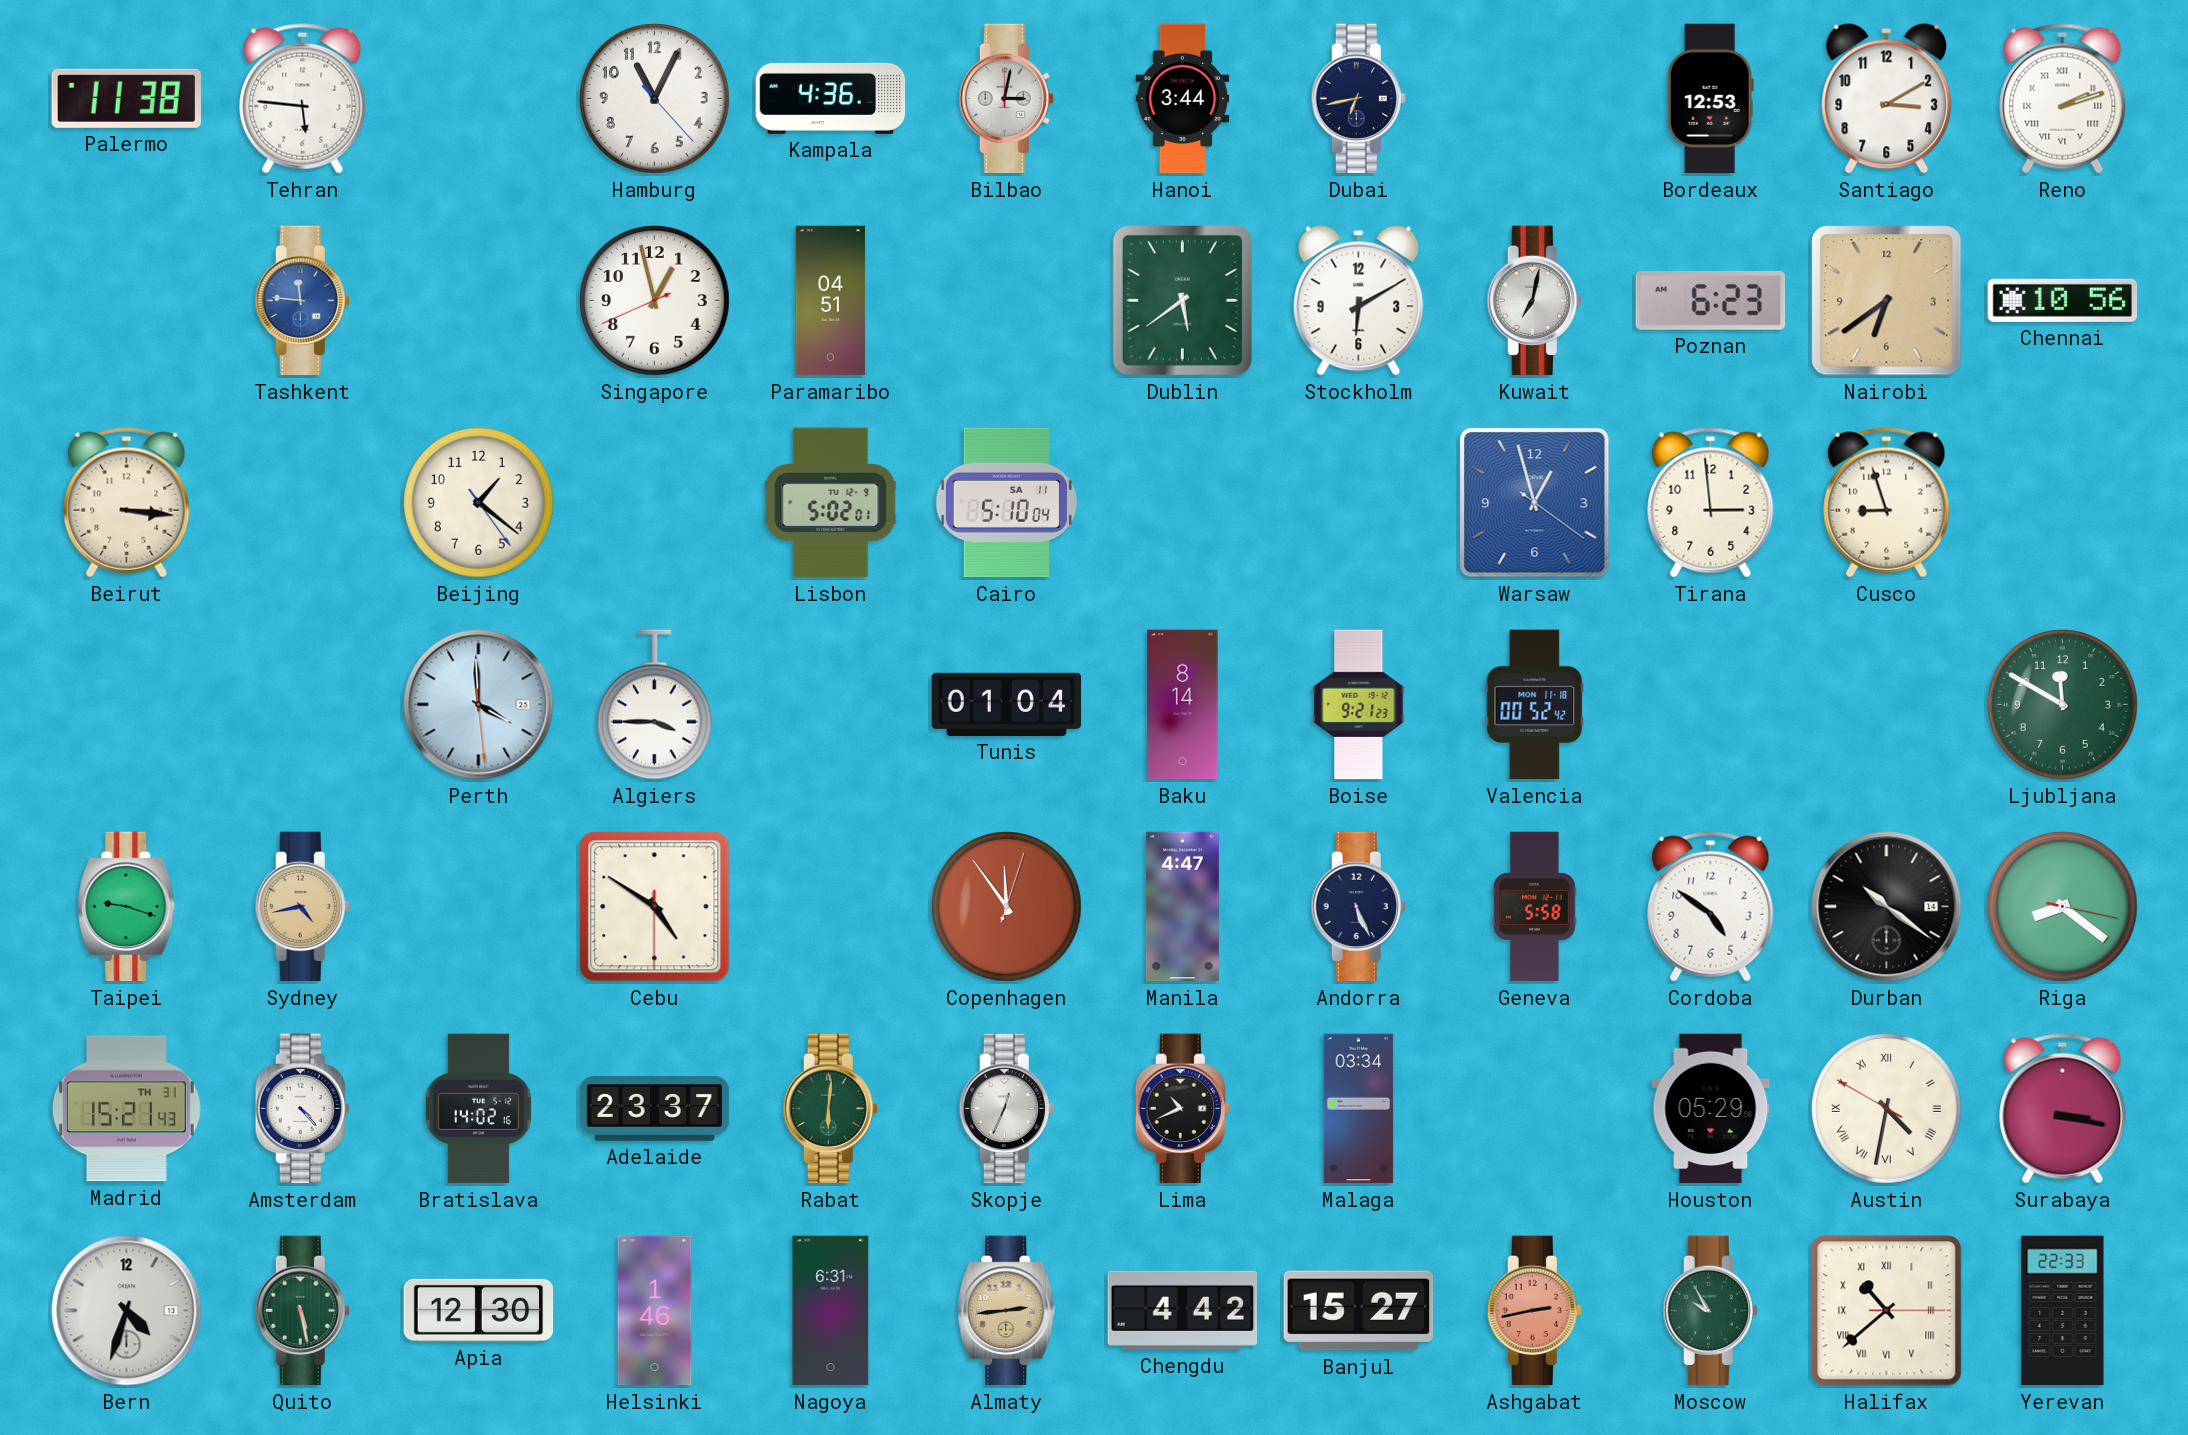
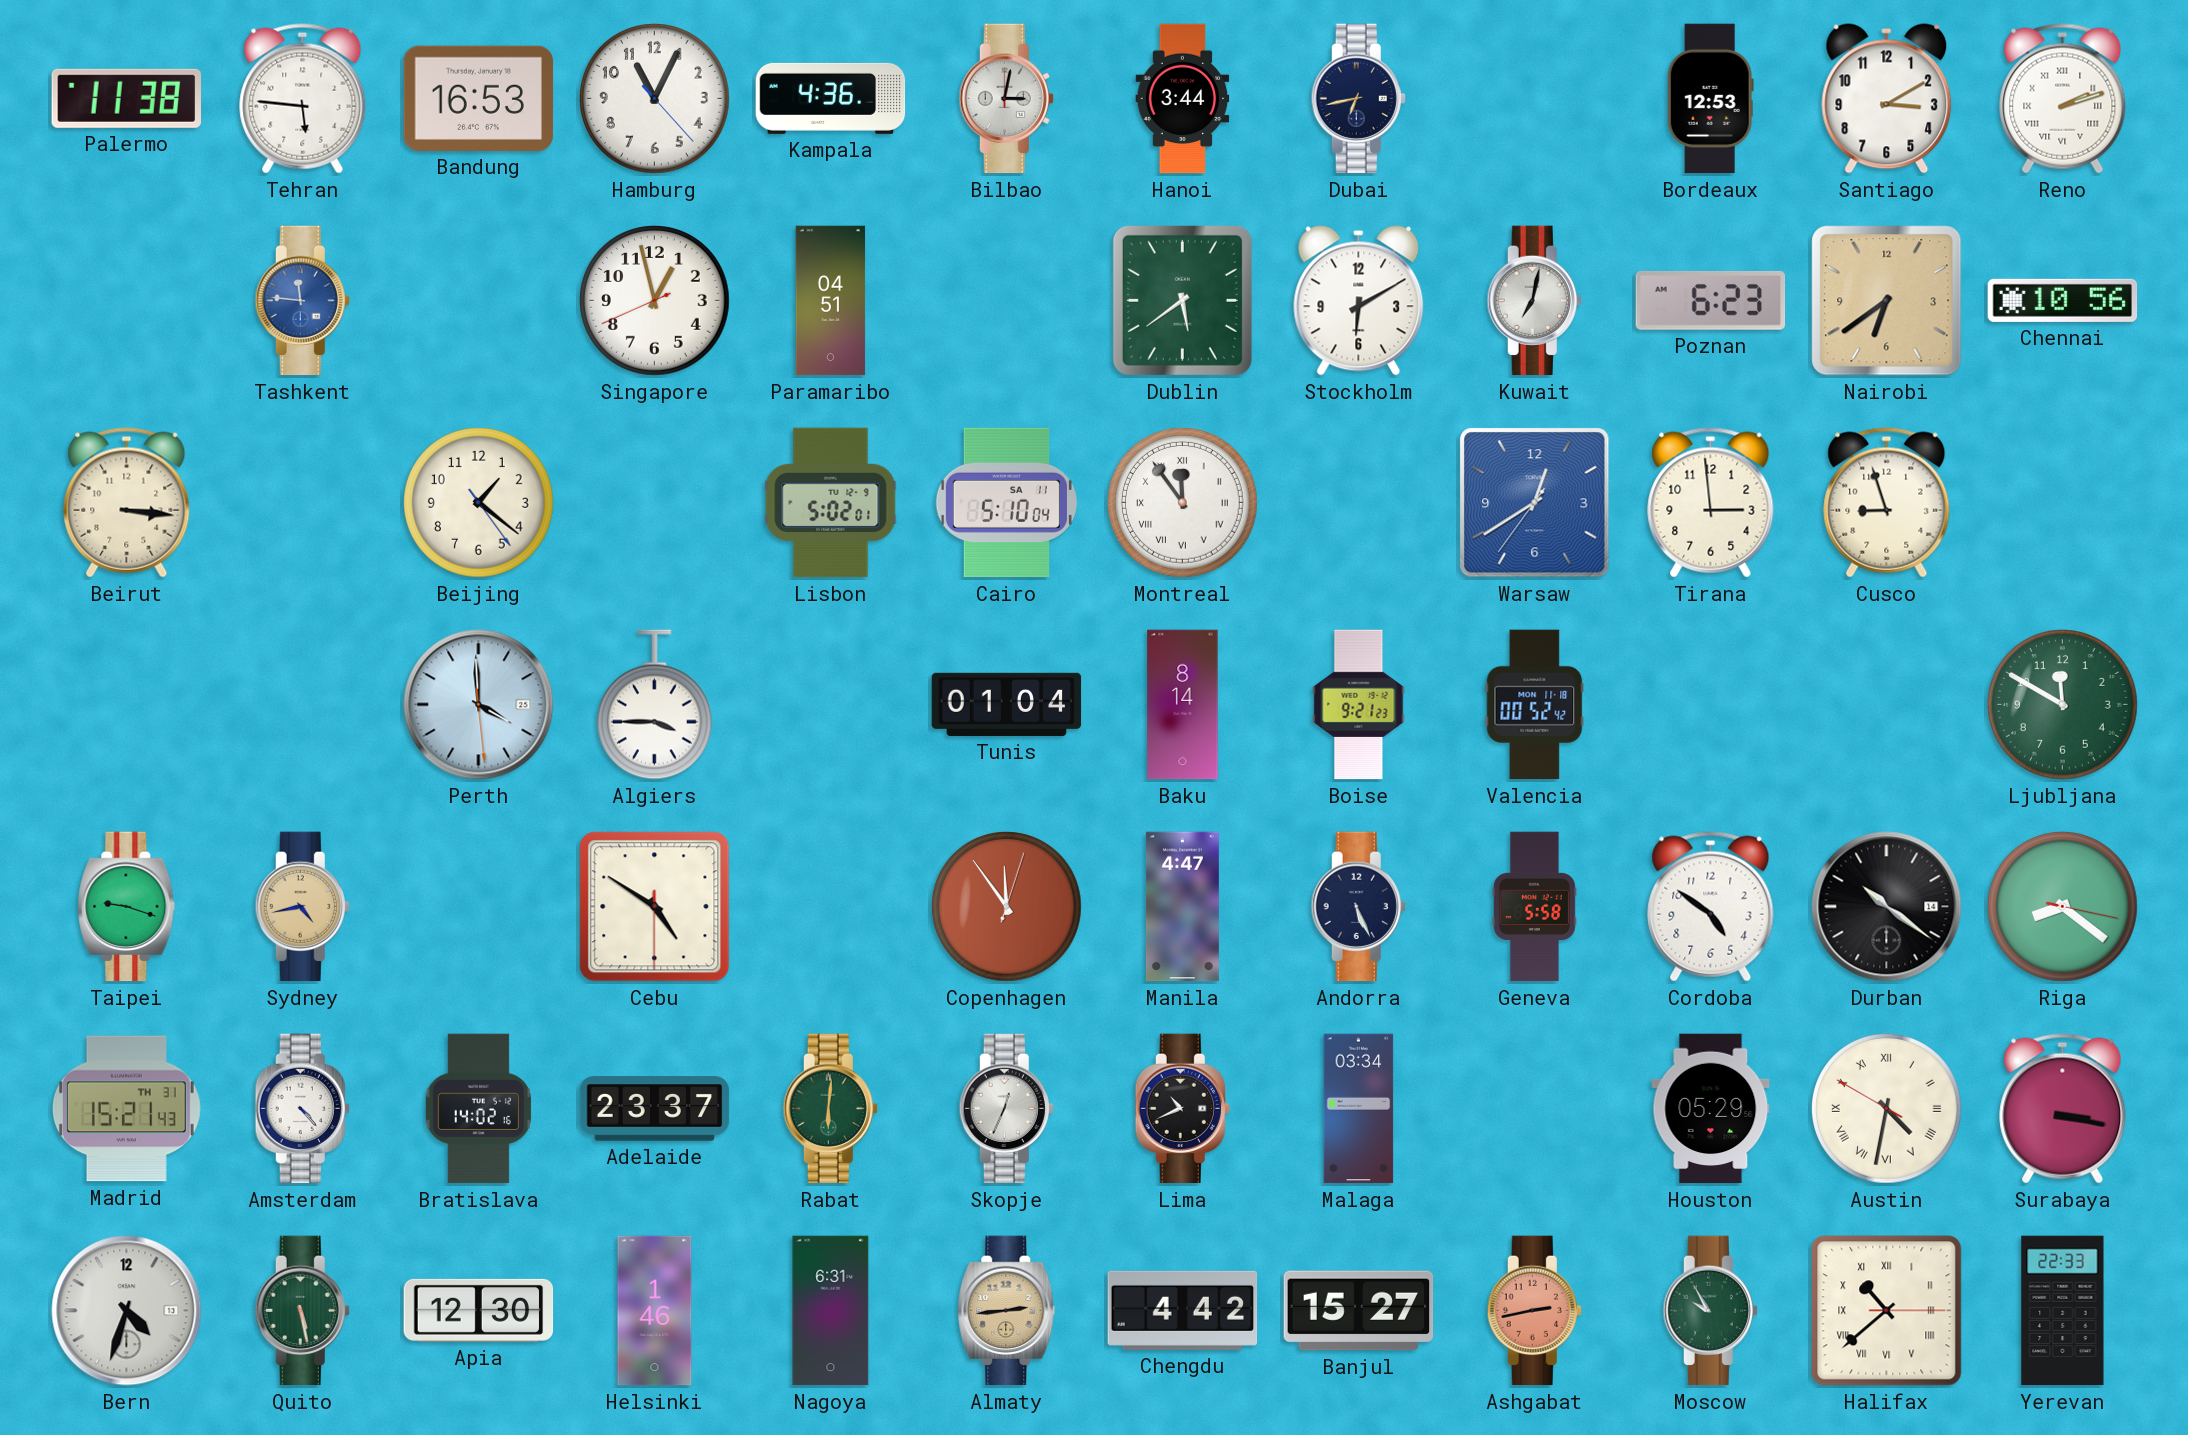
Bandung: none -> 16:53 (479, 98)
Montreal: none -> 11:54 (1183, 503)
Warsaw: 12:57 -> 12:39 (1535, 503)
